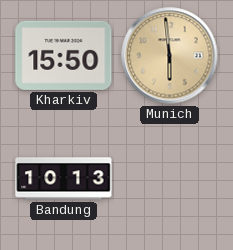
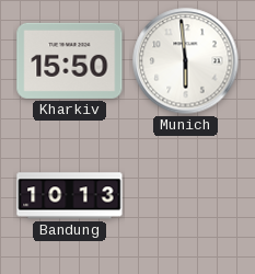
Munich dial: champagne -> white (186, 61)
